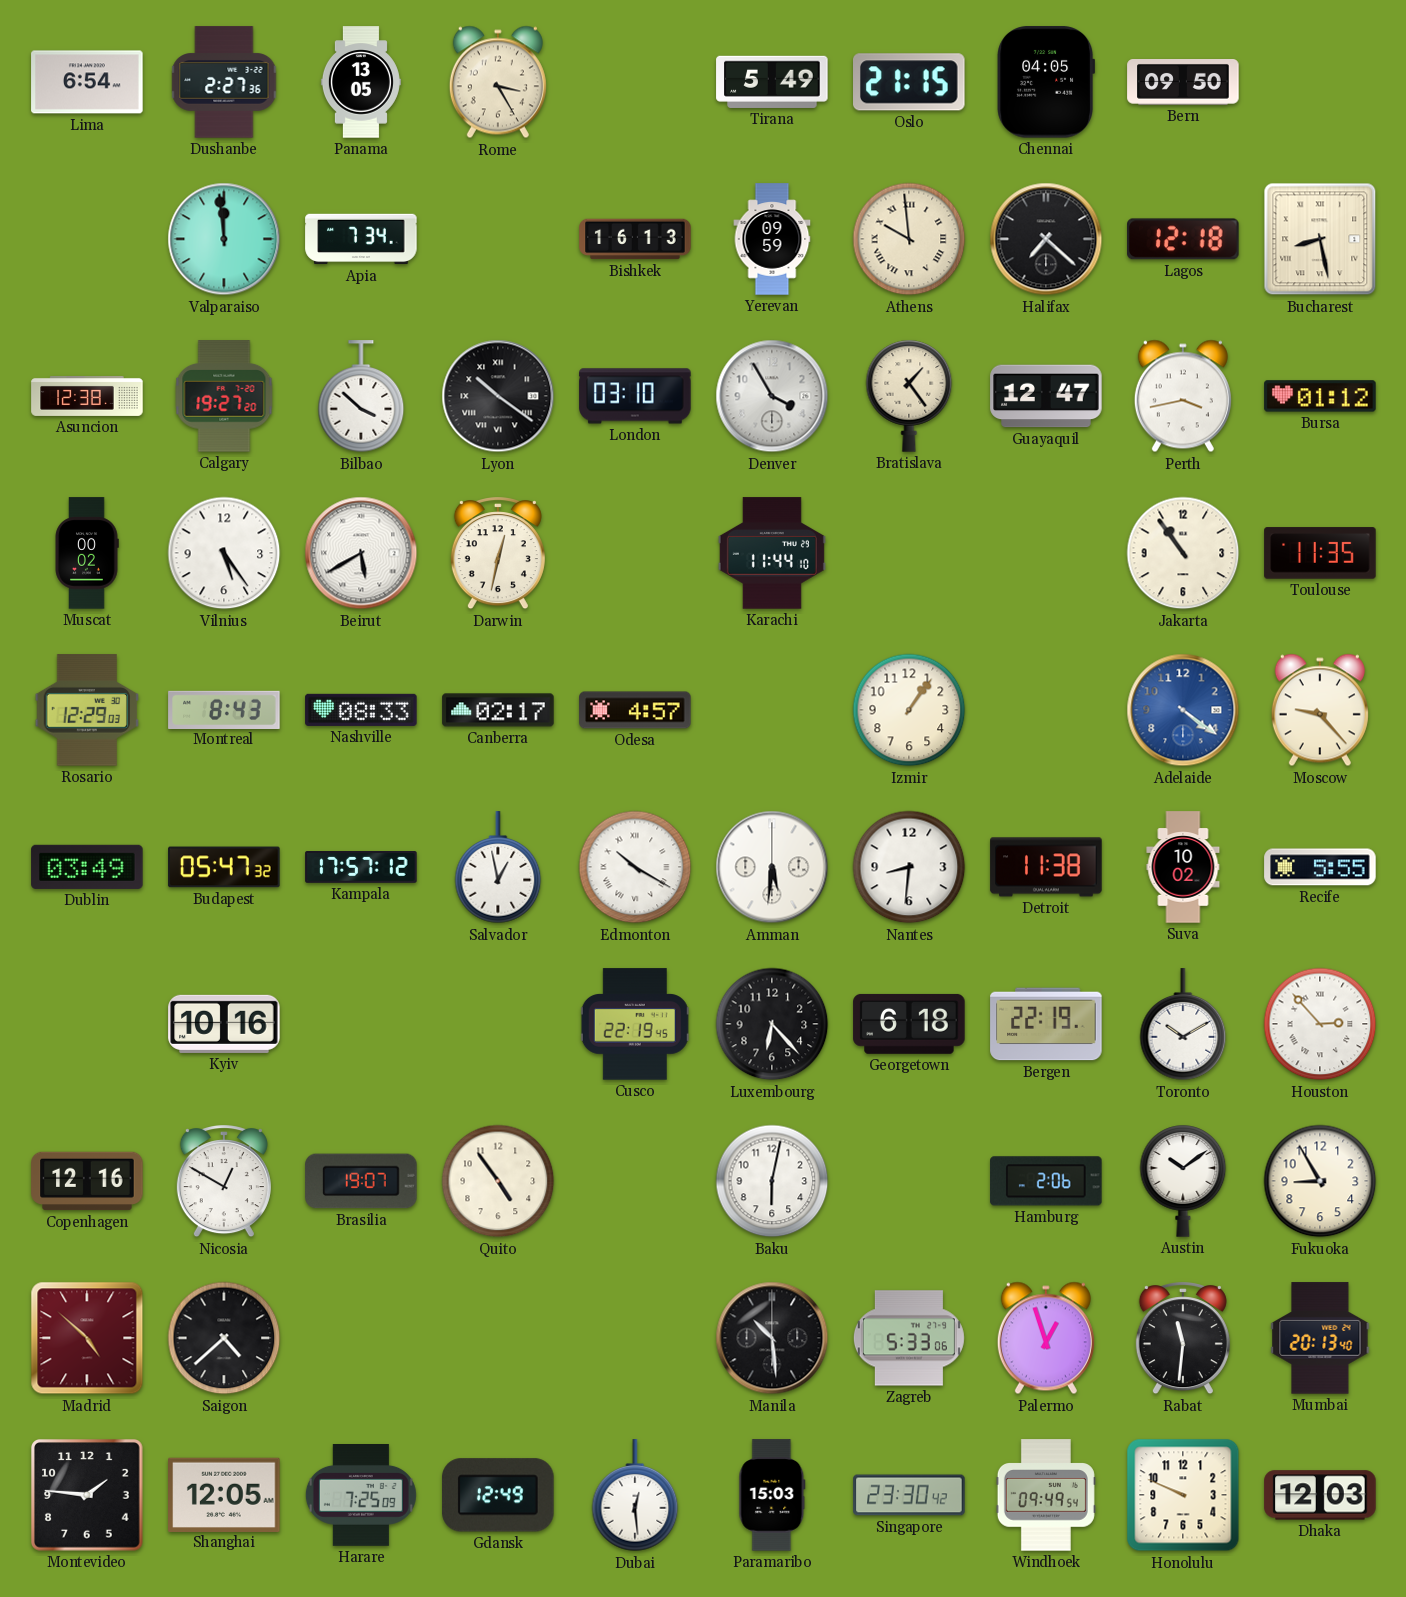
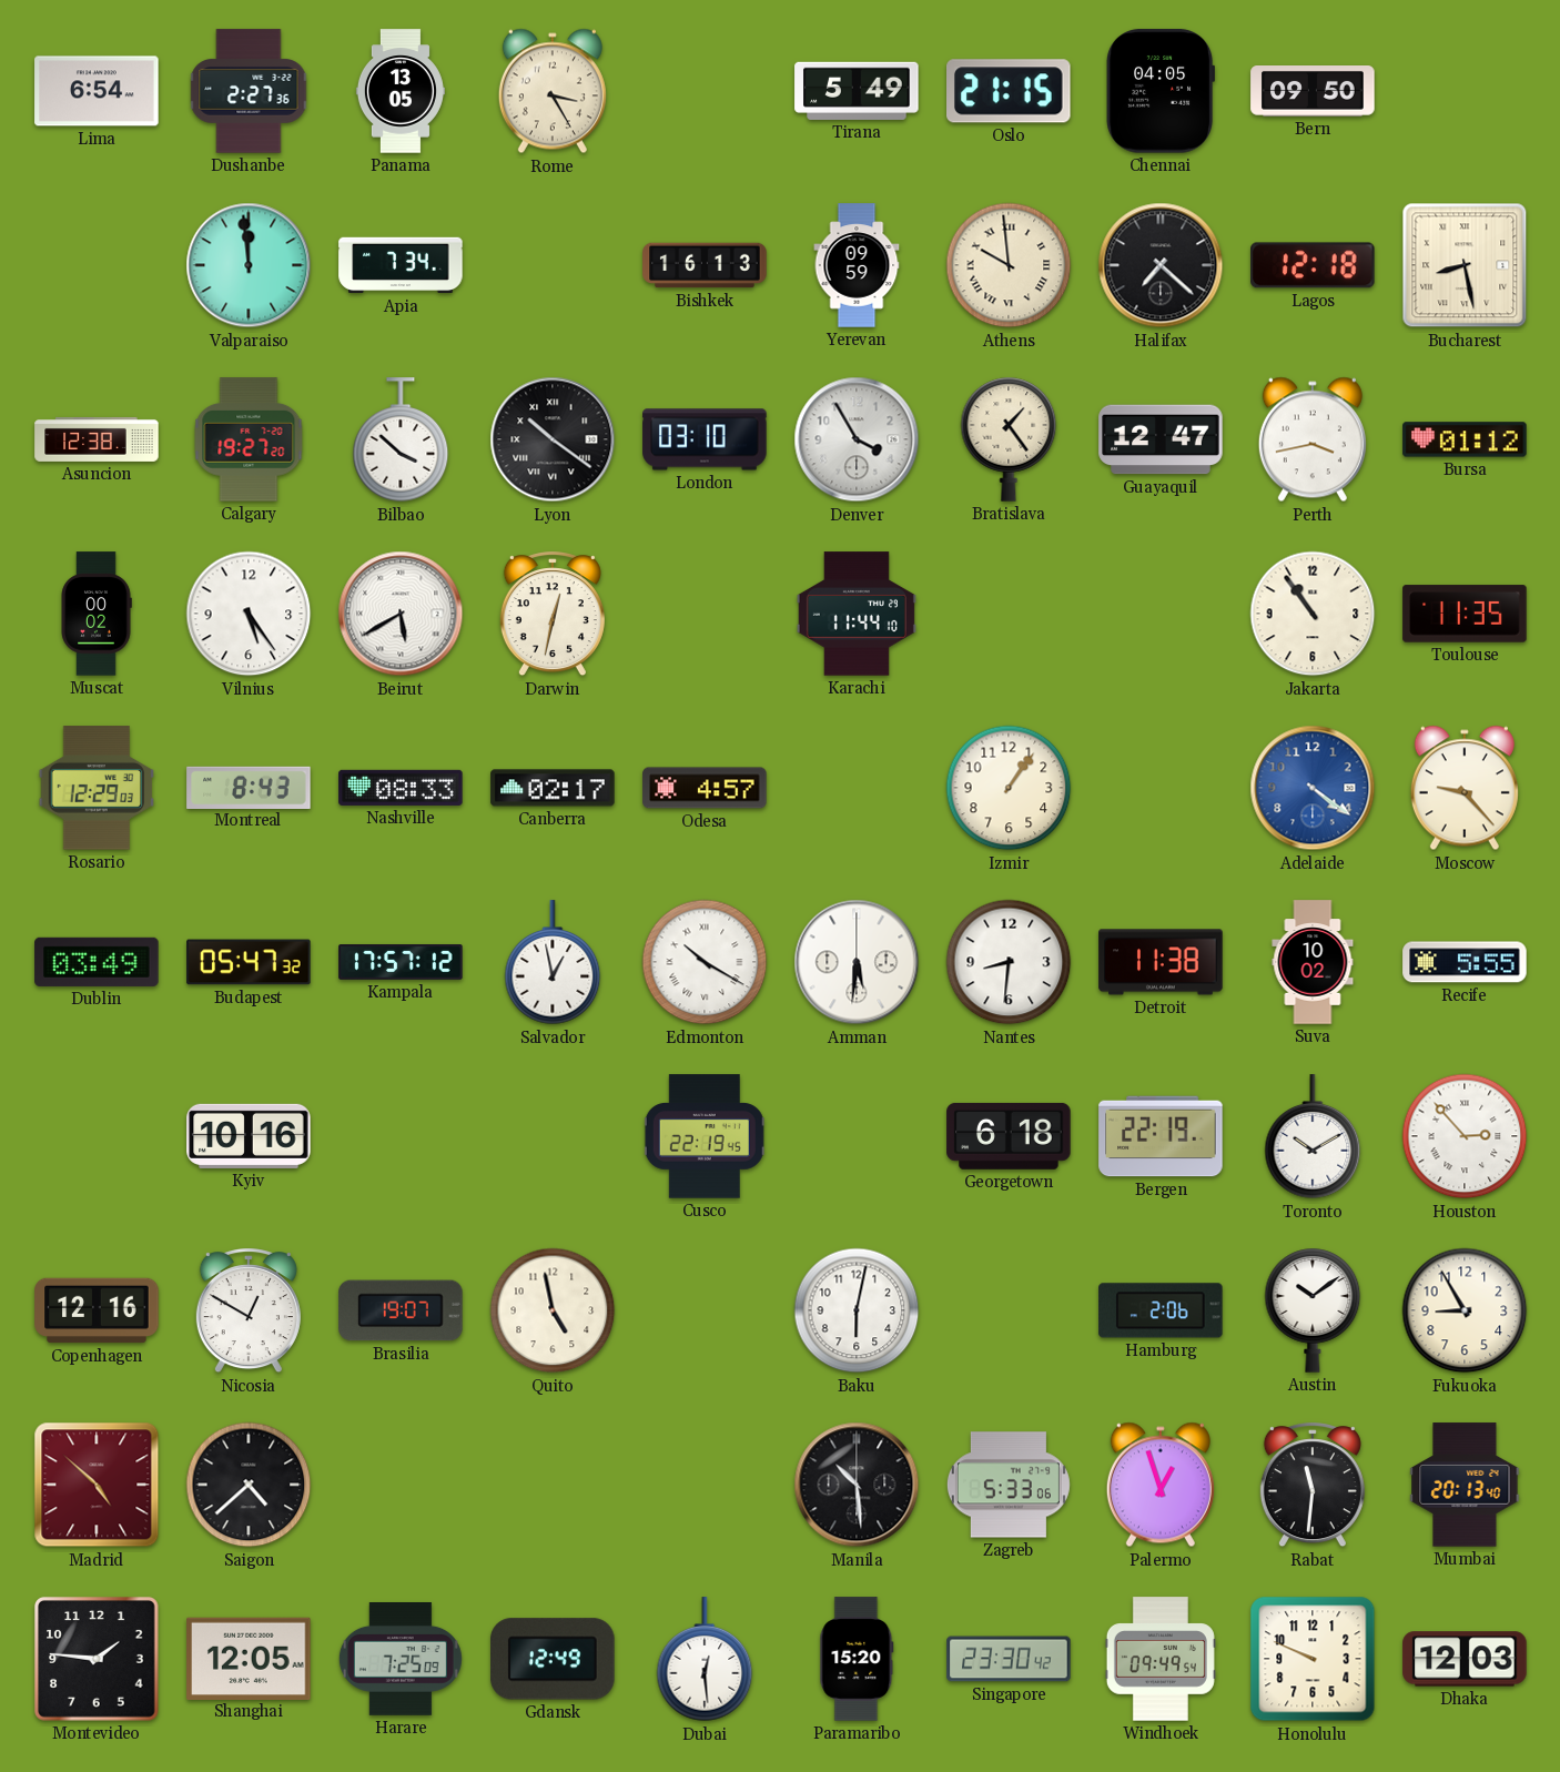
Luxembourg: 6:23 -> none (772, 1024)
Quito: 4:54 -> 4:58 (553, 1310)
Paramaribo: 15:03 -> 15:20 (857, 1659)
